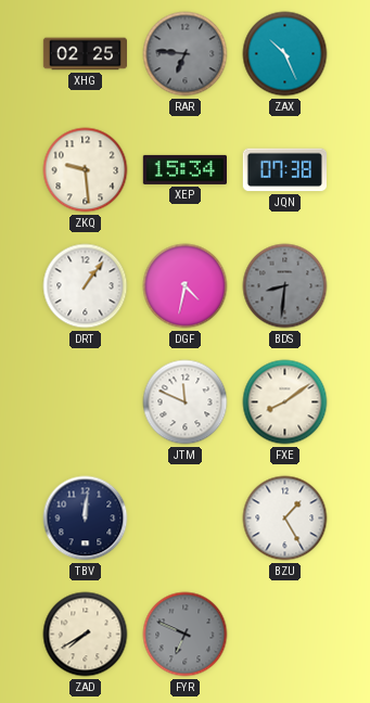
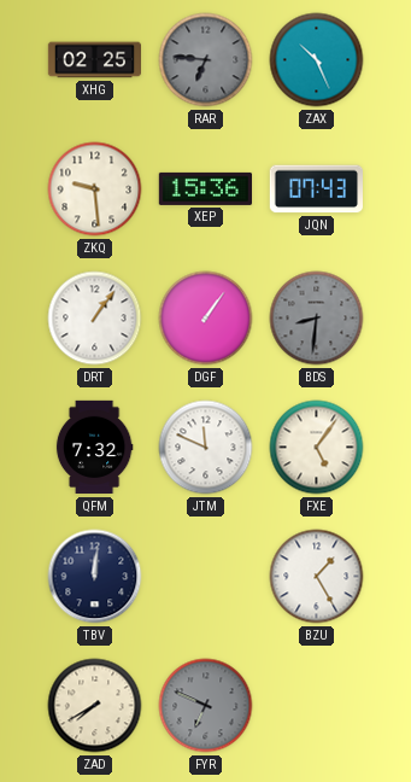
XEP: 15:34 -> 15:36 (205, 188)
JQN: 07:38 -> 07:43 (316, 189)
DGF: 4:32 -> 1:06 (206, 319)
QFM: none -> 7:32 (94, 448)
FXE: 8:09 -> 5:06 (317, 448)
